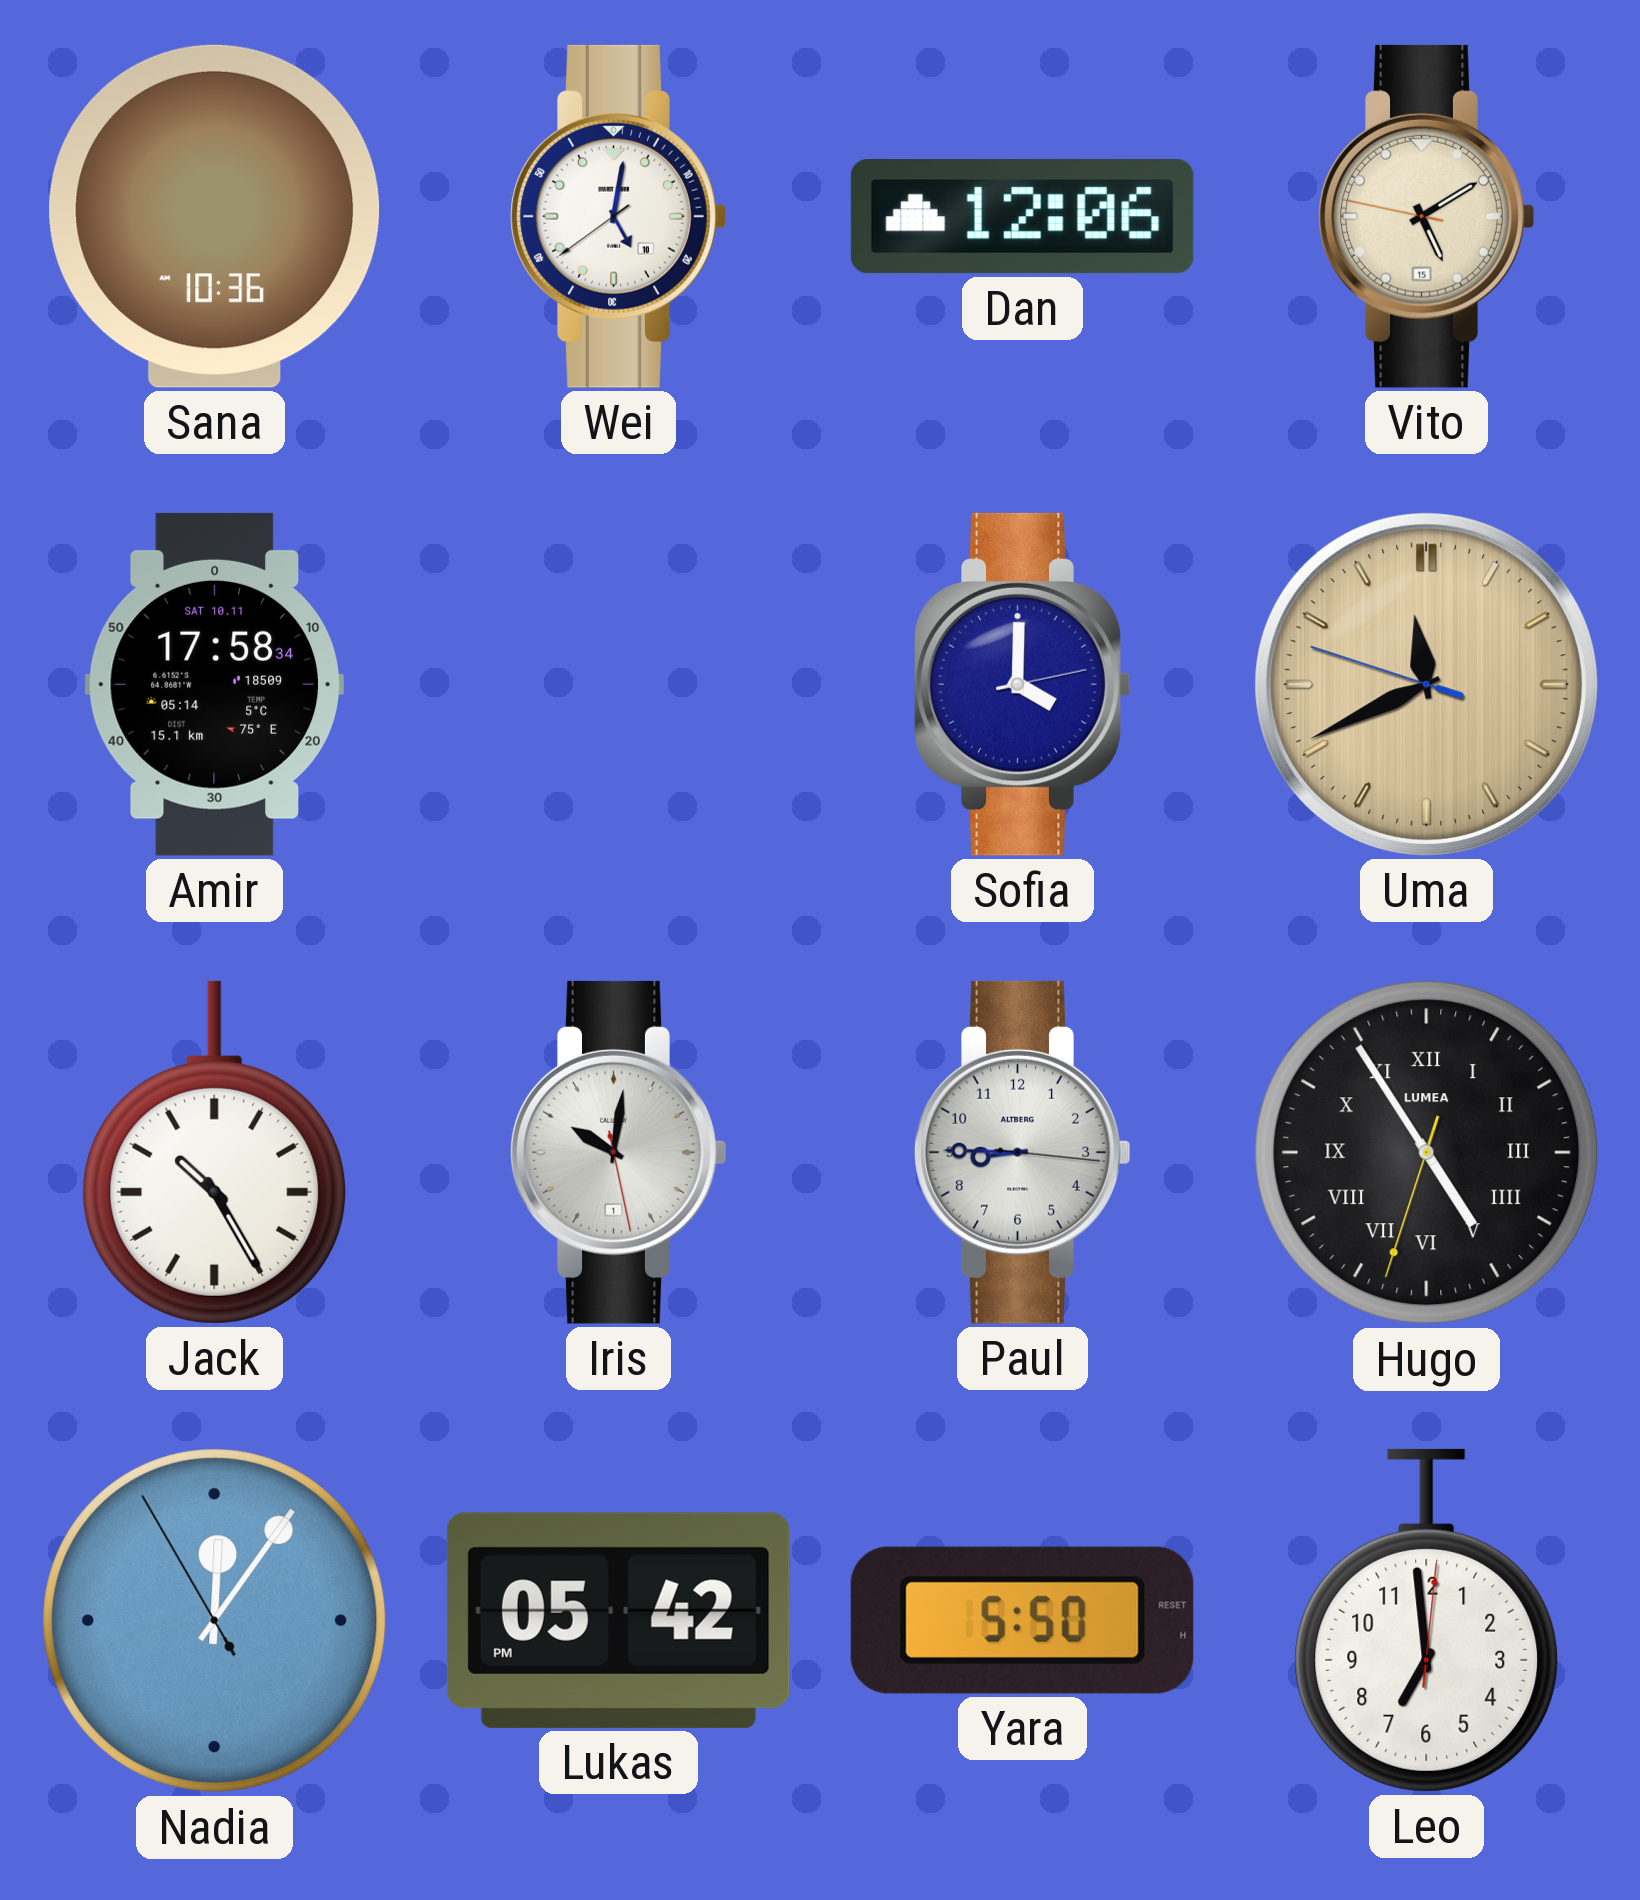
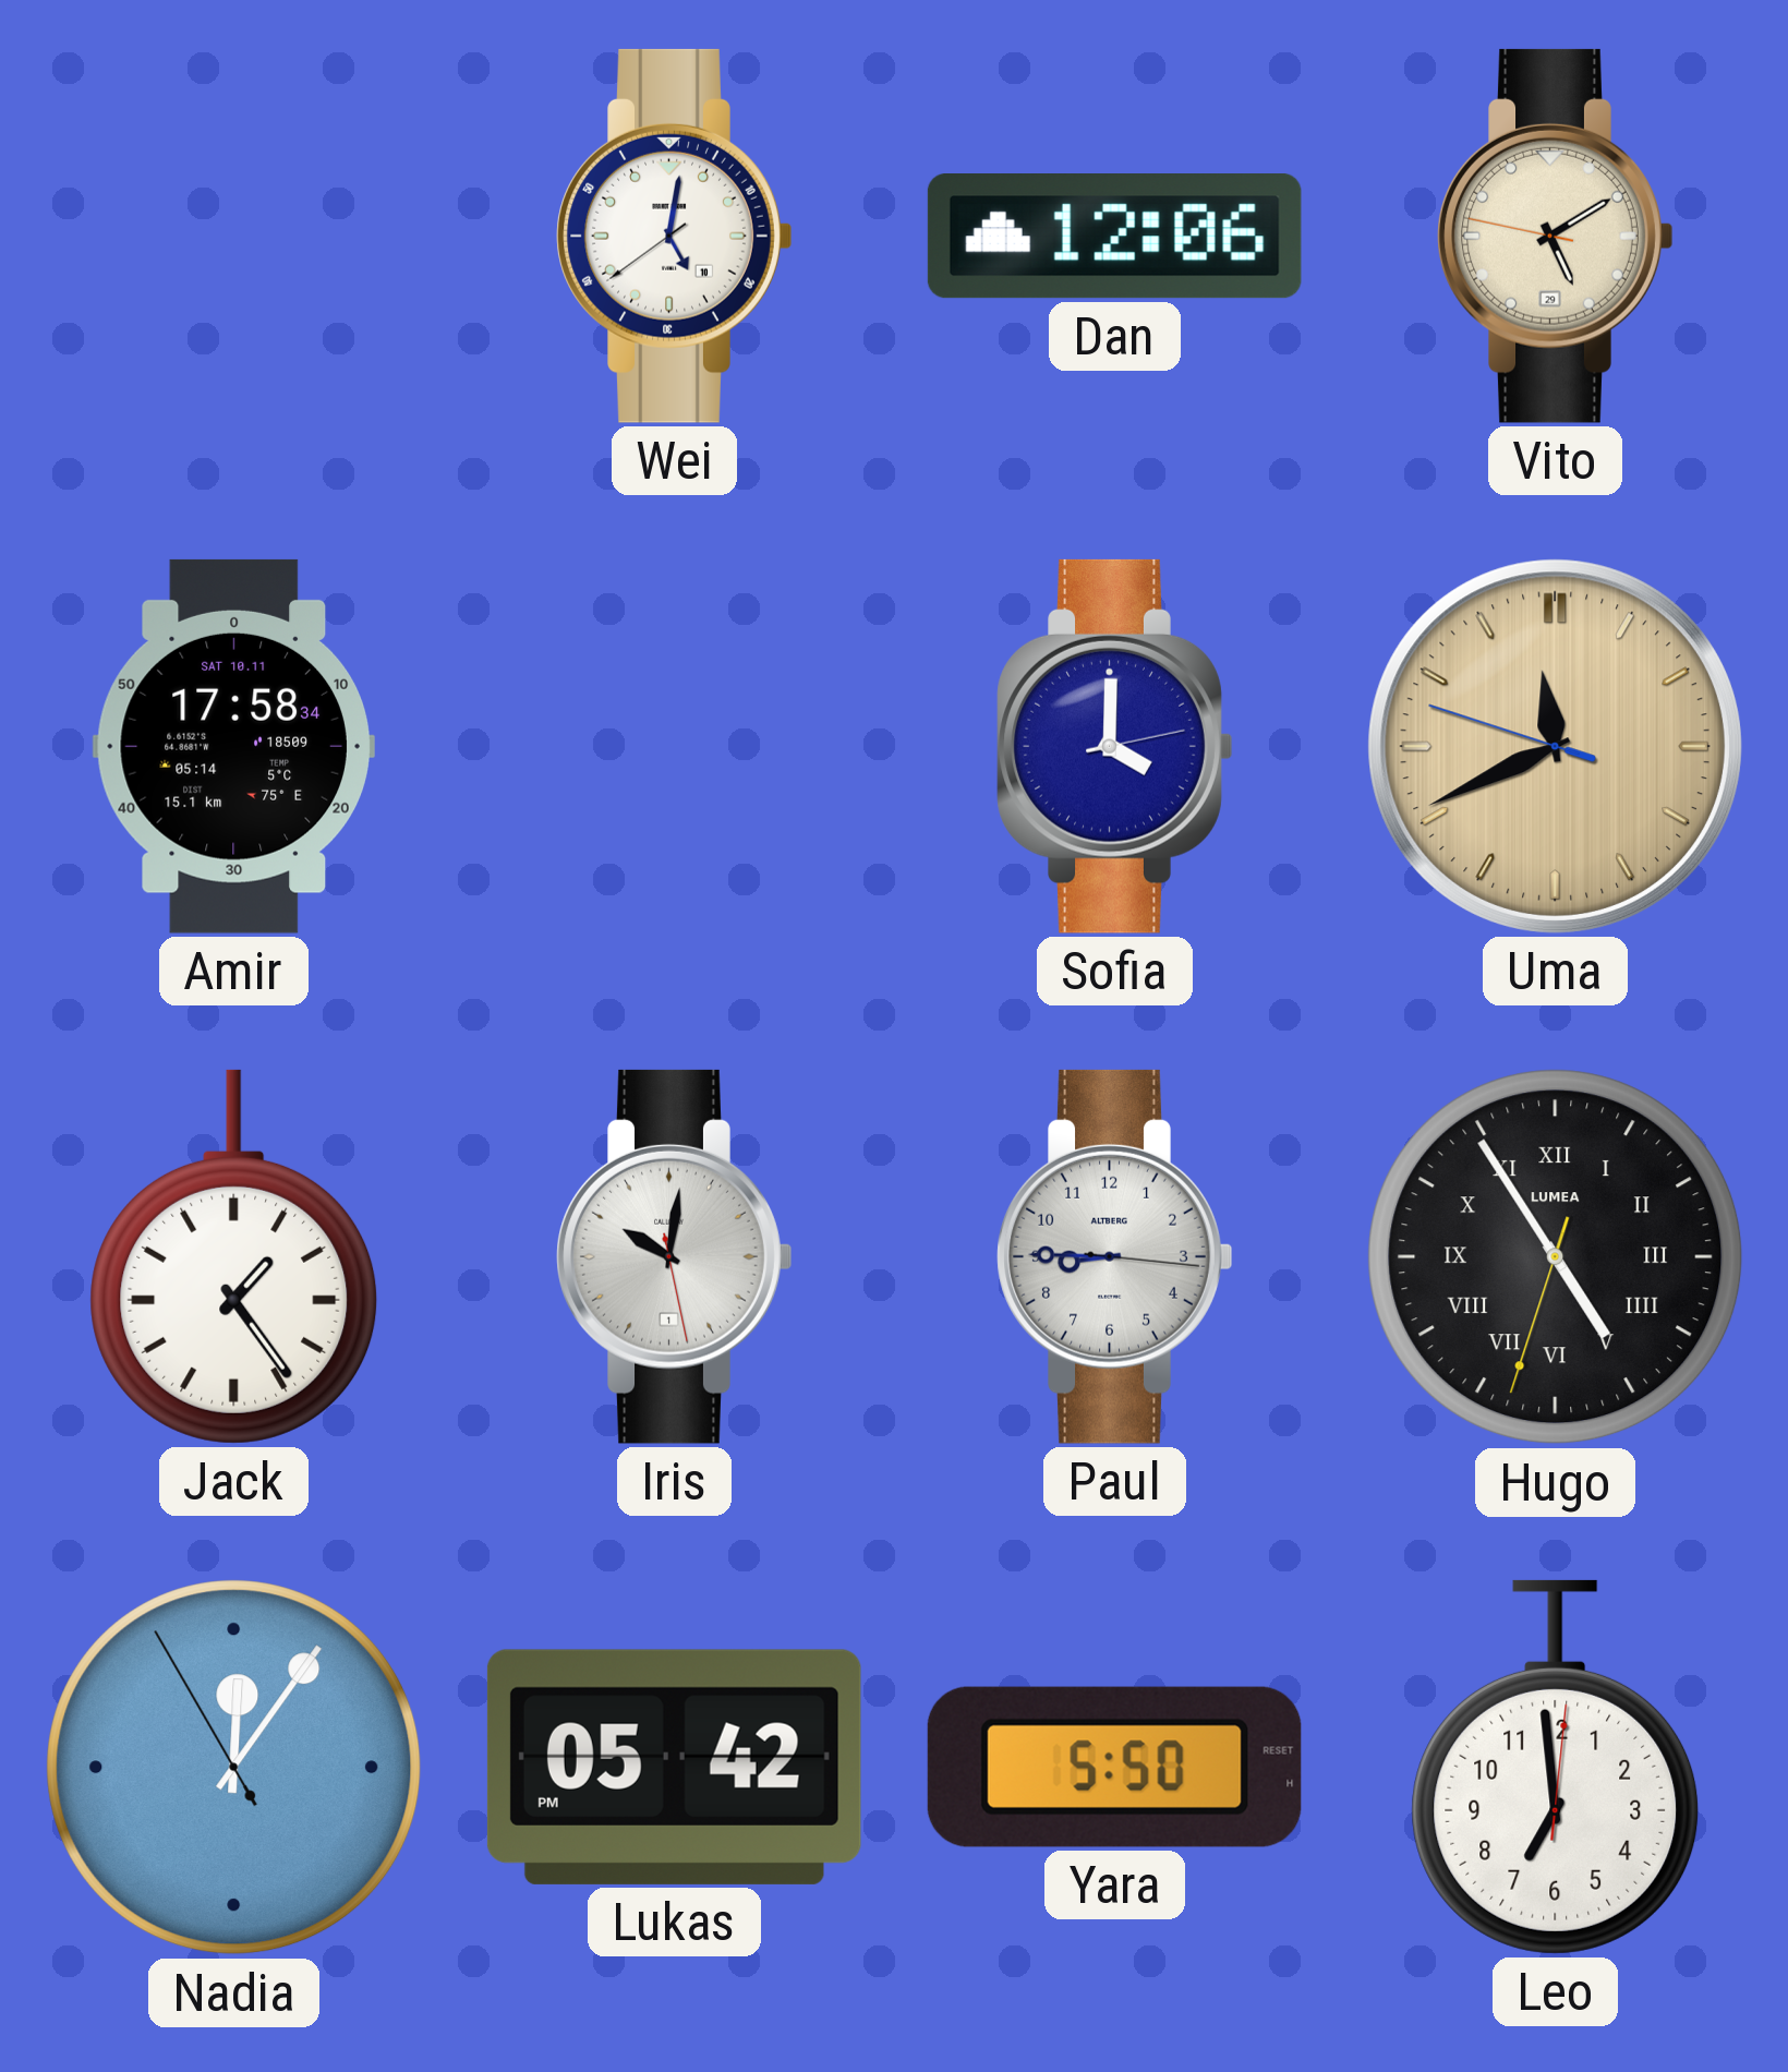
Sana: 10:36 -> none (215, 216)
Vito date: 15 -> 29 (1556, 236)
Jack: 10:25 -> 1:24 (234, 1256)
